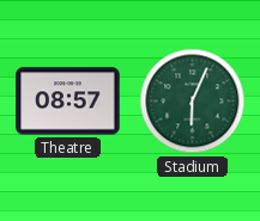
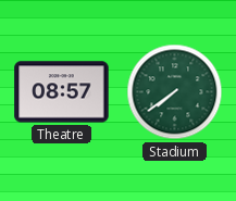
Stadium: 6:04 -> 7:39 (175, 92)
